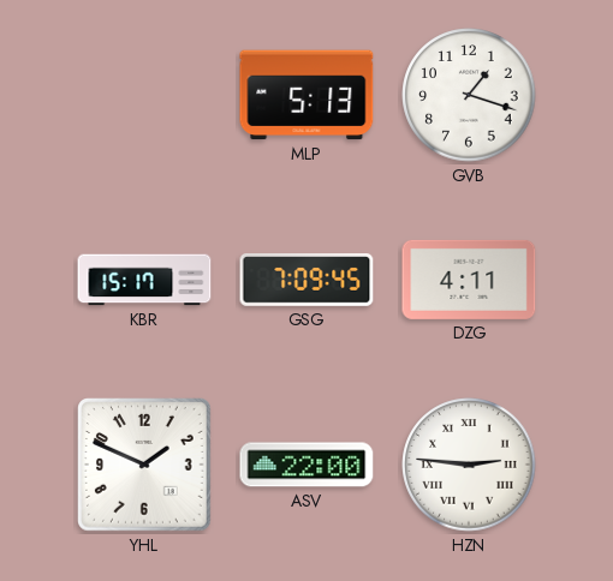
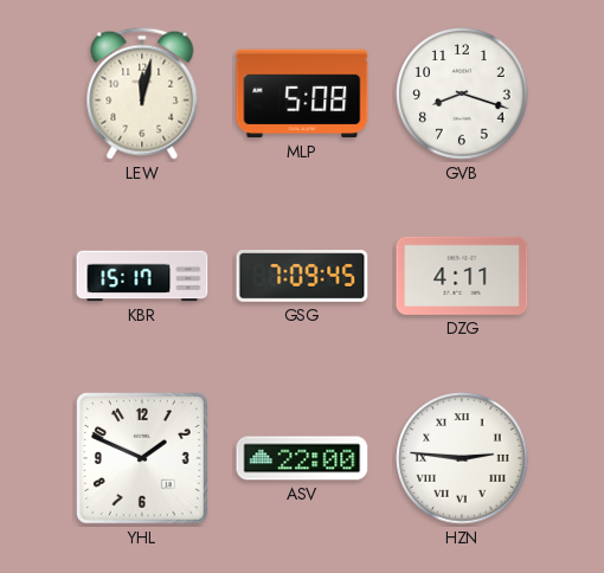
LEW: none -> 12:02 (142, 94)
MLP: 5:13 -> 5:08 (302, 94)
GVB: 1:18 -> 8:18 (462, 94)
